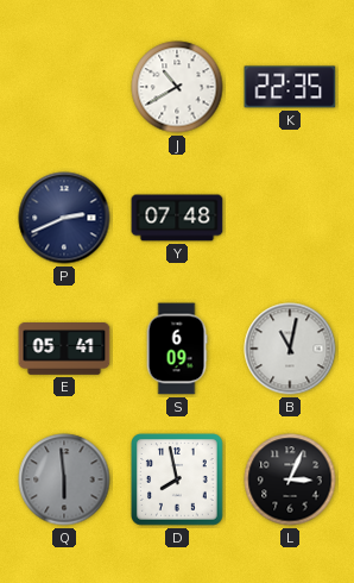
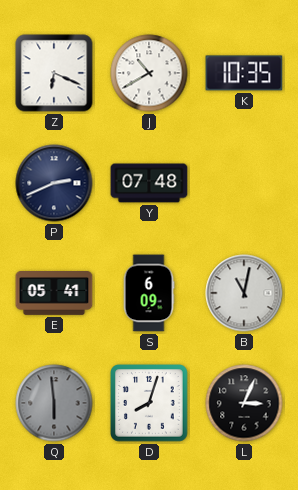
Z: none -> 6:19 (54, 73)
K: 22:35 -> 10:35 (244, 73)
D: 7:58 -> 8:03 (150, 404)
